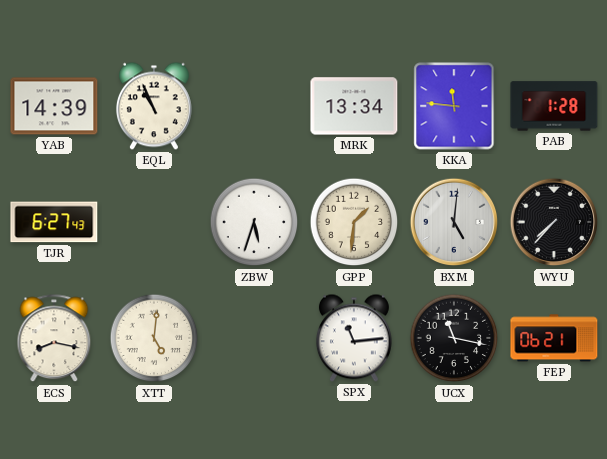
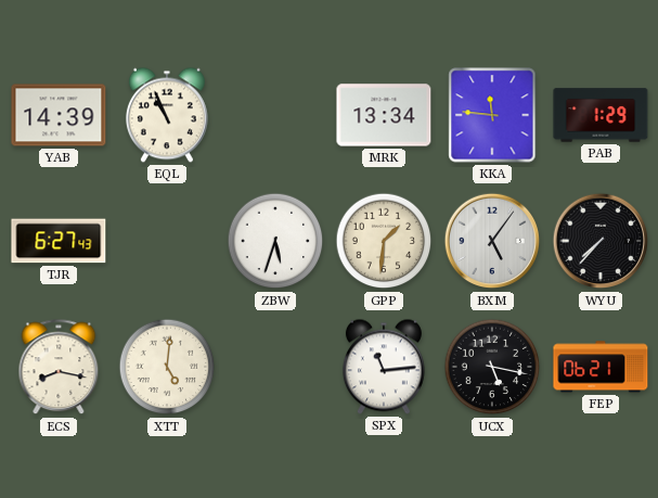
PAB: 1:28 -> 1:29 (601, 115)
BXM: 5:01 -> 5:06 (492, 241)
UCX: 11:17 -> 5:17 (492, 367)
